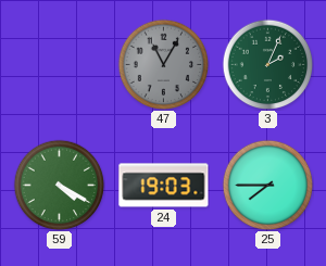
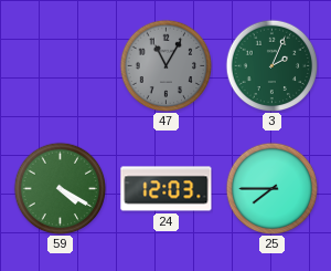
24: 19:03 -> 12:03 (167, 189)
